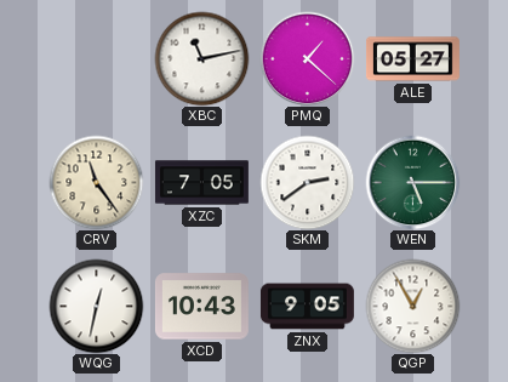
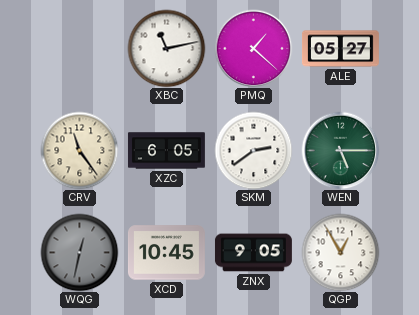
XZC: 7:05 -> 6:05 (166, 151)
WQG dial: white -> grey (79, 252)
XCD: 10:43 -> 10:45 (166, 253)
